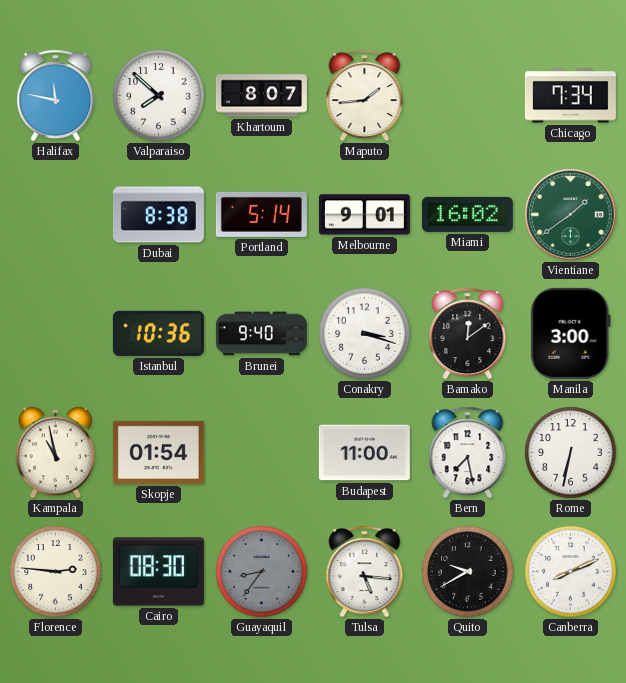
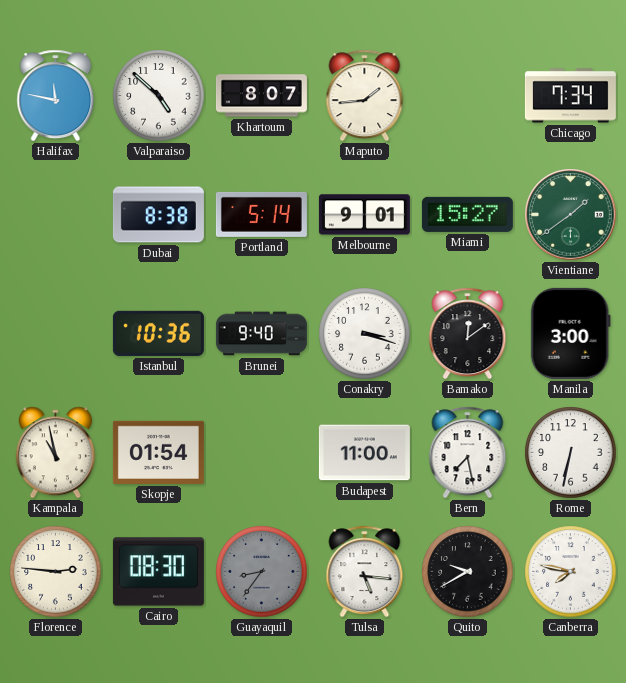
Valparaiso: 7:52 -> 4:52 (159, 96)
Miami: 16:02 -> 15:27 (467, 214)
Canberra: 8:11 -> 7:47 (571, 572)
